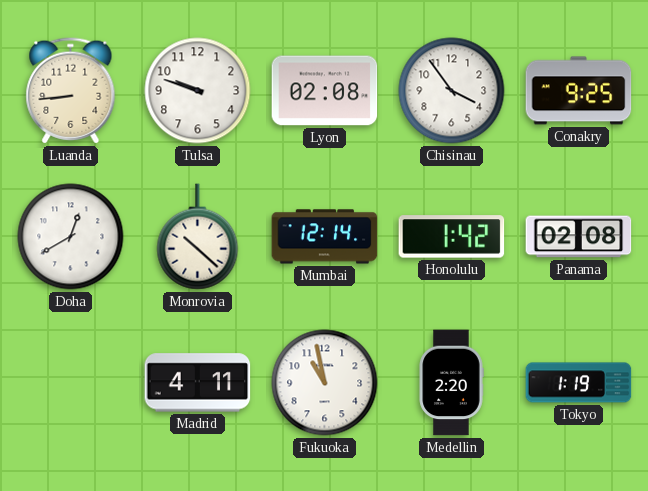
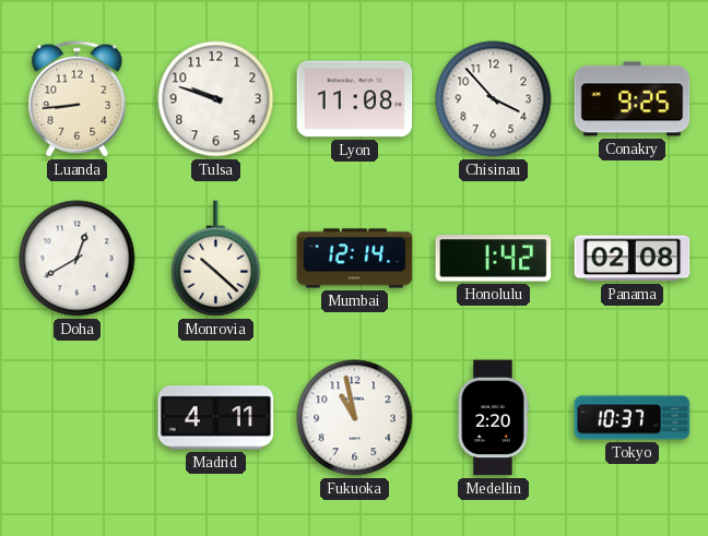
Lyon: 02:08 -> 11:08 (355, 99)
Chisinau: 3:54 -> 3:53 (494, 99)
Tokyo: 1:19 -> 10:37 (633, 418)
